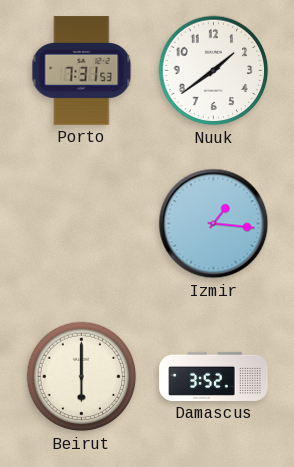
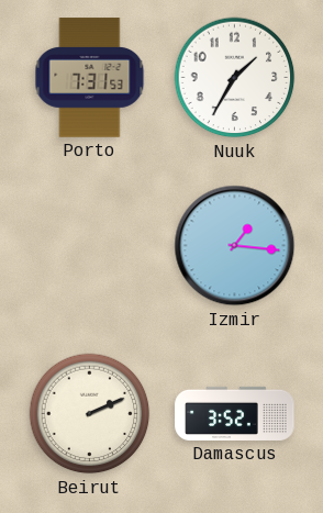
Nuuk: 1:39 -> 1:35 (235, 78)
Beirut: 6:00 -> 2:11 (90, 414)
